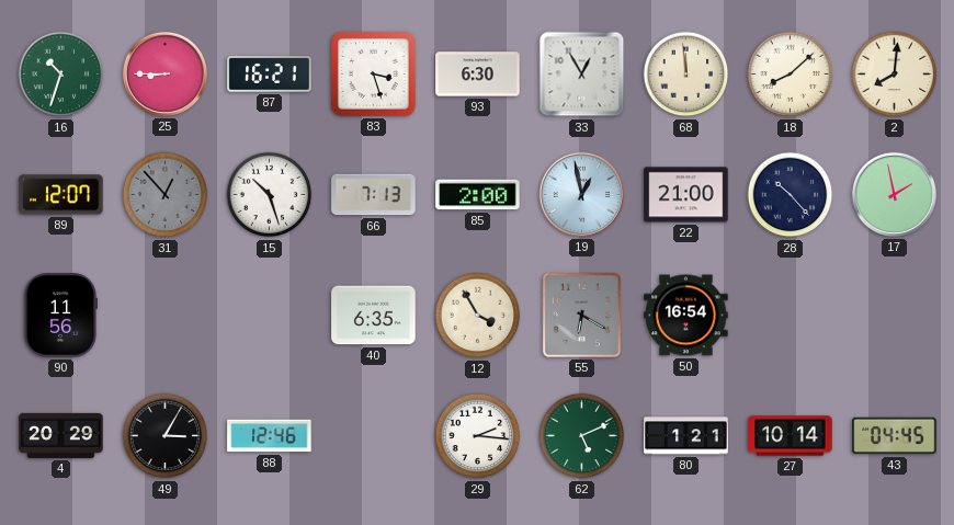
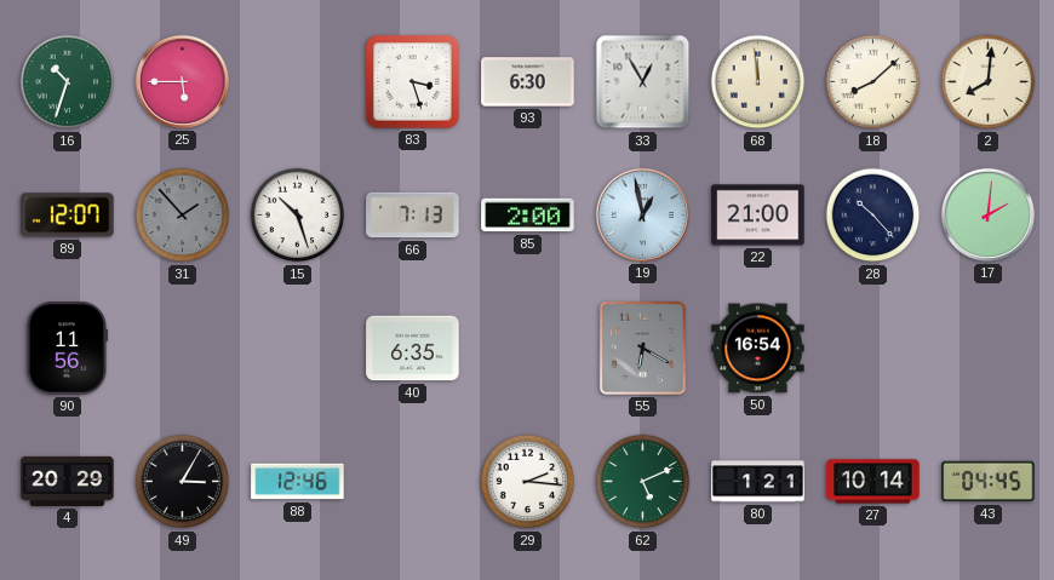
25: 8:45 -> 5:45 (182, 81)
87: 16:21 -> none (270, 75)
31: 12:53 -> 1:53 (183, 216)
17: 1:58 -> 2:01 (987, 214)
12: 3:55 -> none (478, 316)
